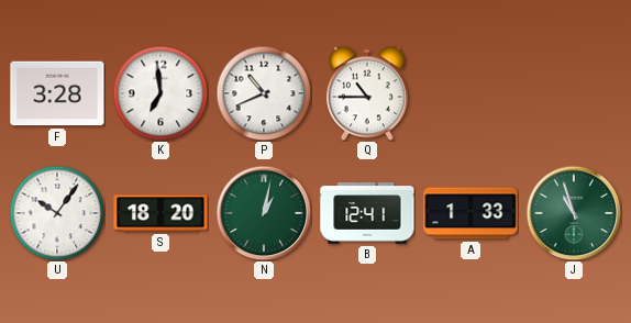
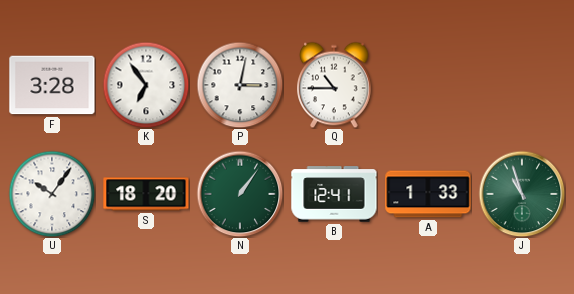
K: 6:59 -> 6:54 (146, 85)
P: 10:41 -> 3:02 (240, 85)
N: 1:02 -> 1:06 (240, 194)
